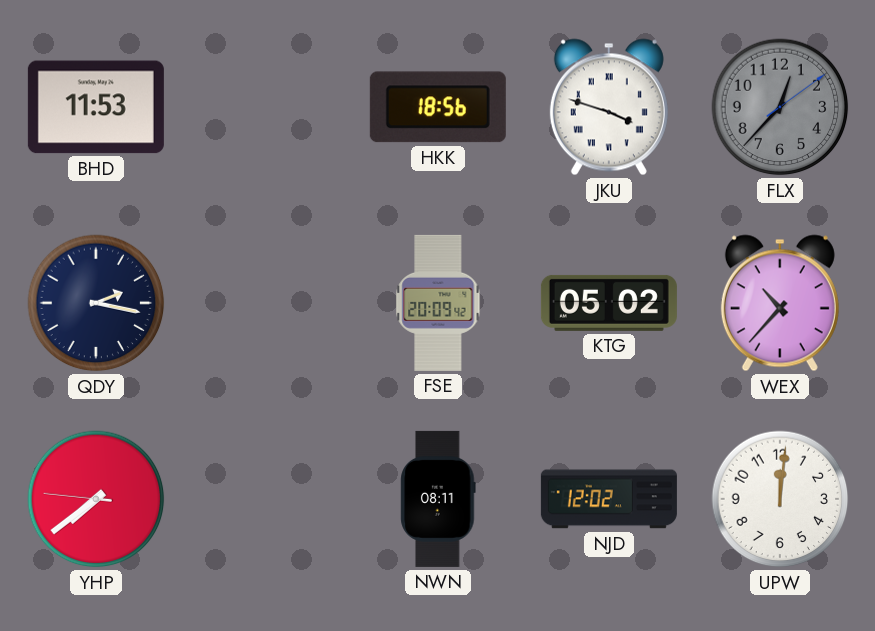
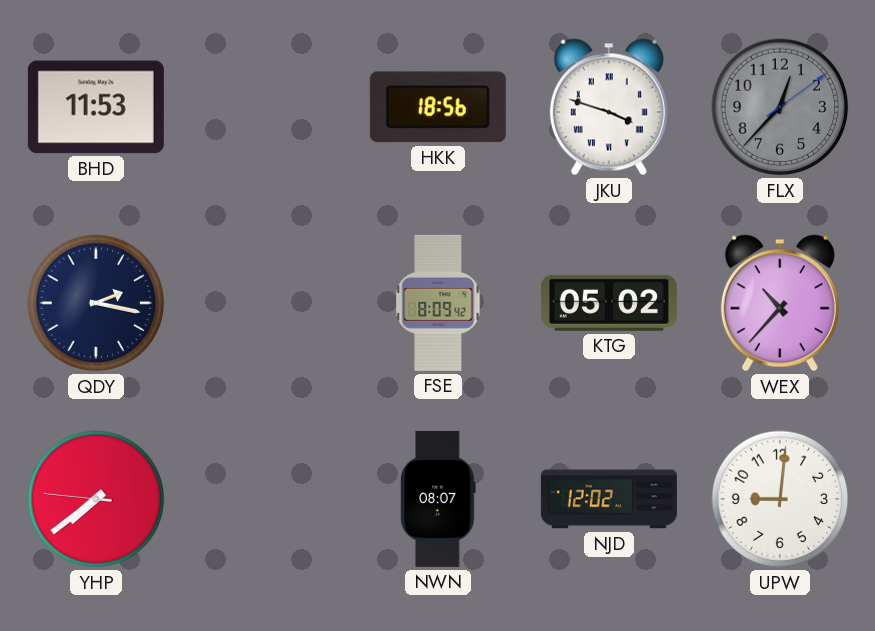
FSE: 20:09 -> 8:09 (438, 303)
NWN: 08:11 -> 08:07 (438, 499)
UPW: 12:01 -> 9:01 (780, 499)
